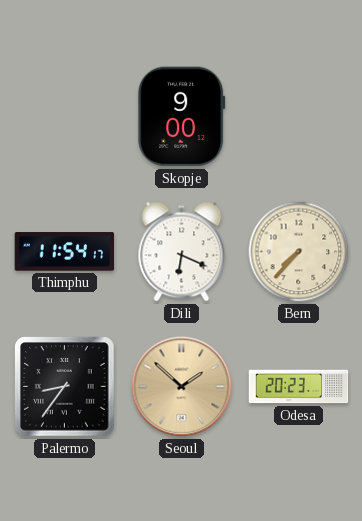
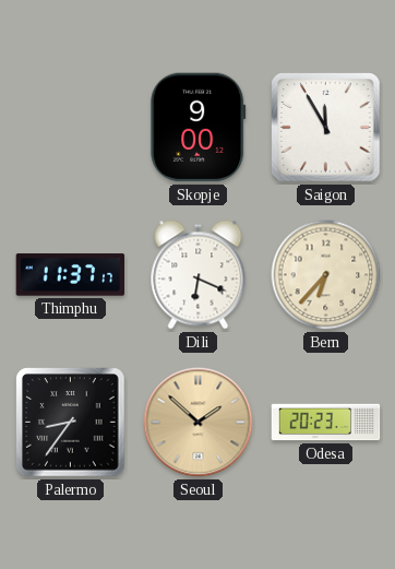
Saigon: none -> 11:55 (326, 128)
Thimphu: 11:54 -> 11:37 (71, 275)
Bern: 7:37 -> 6:37 (326, 275)
